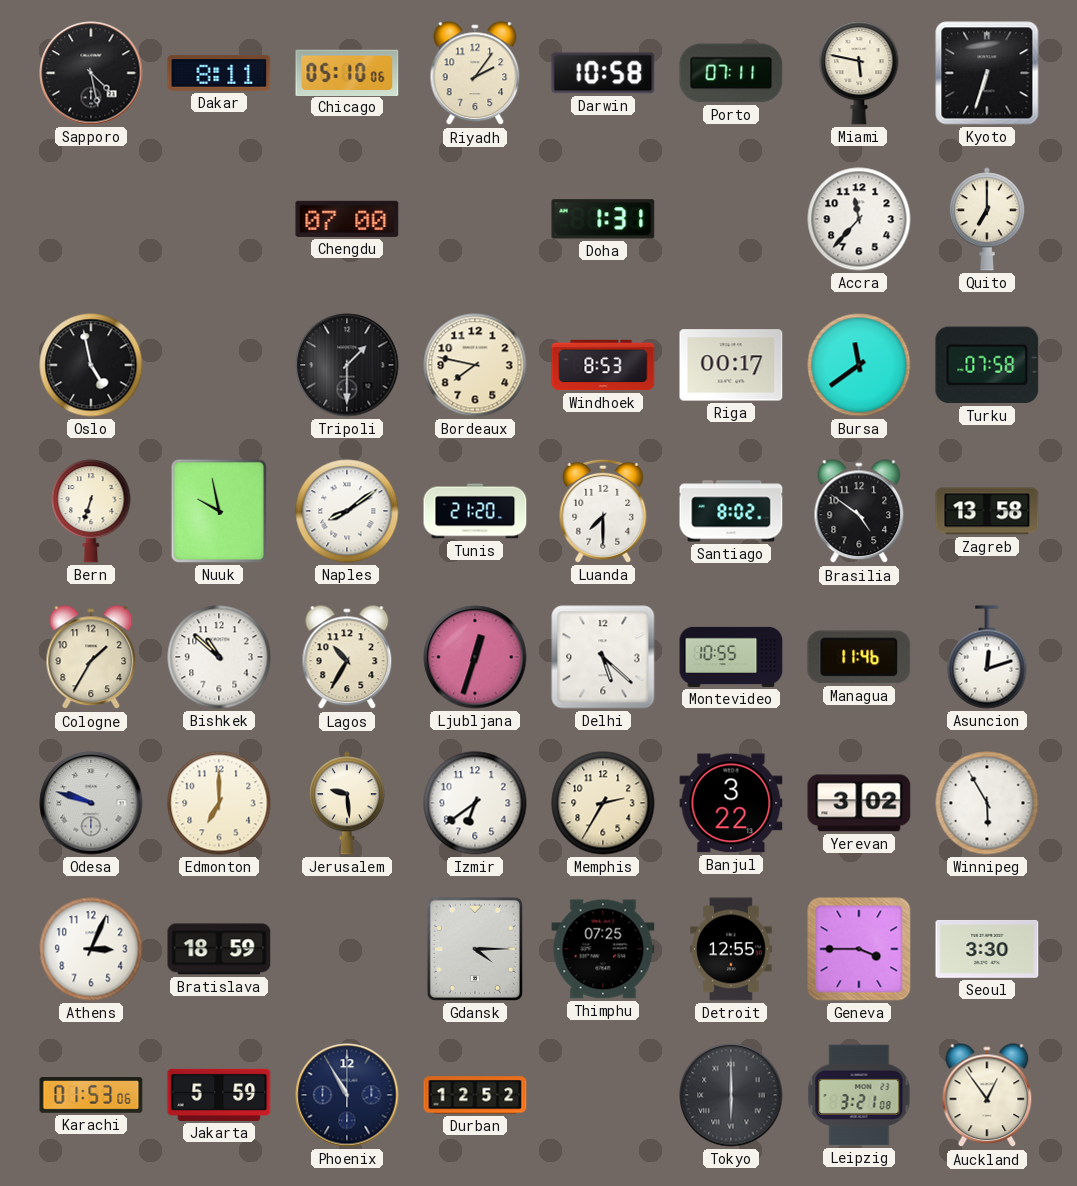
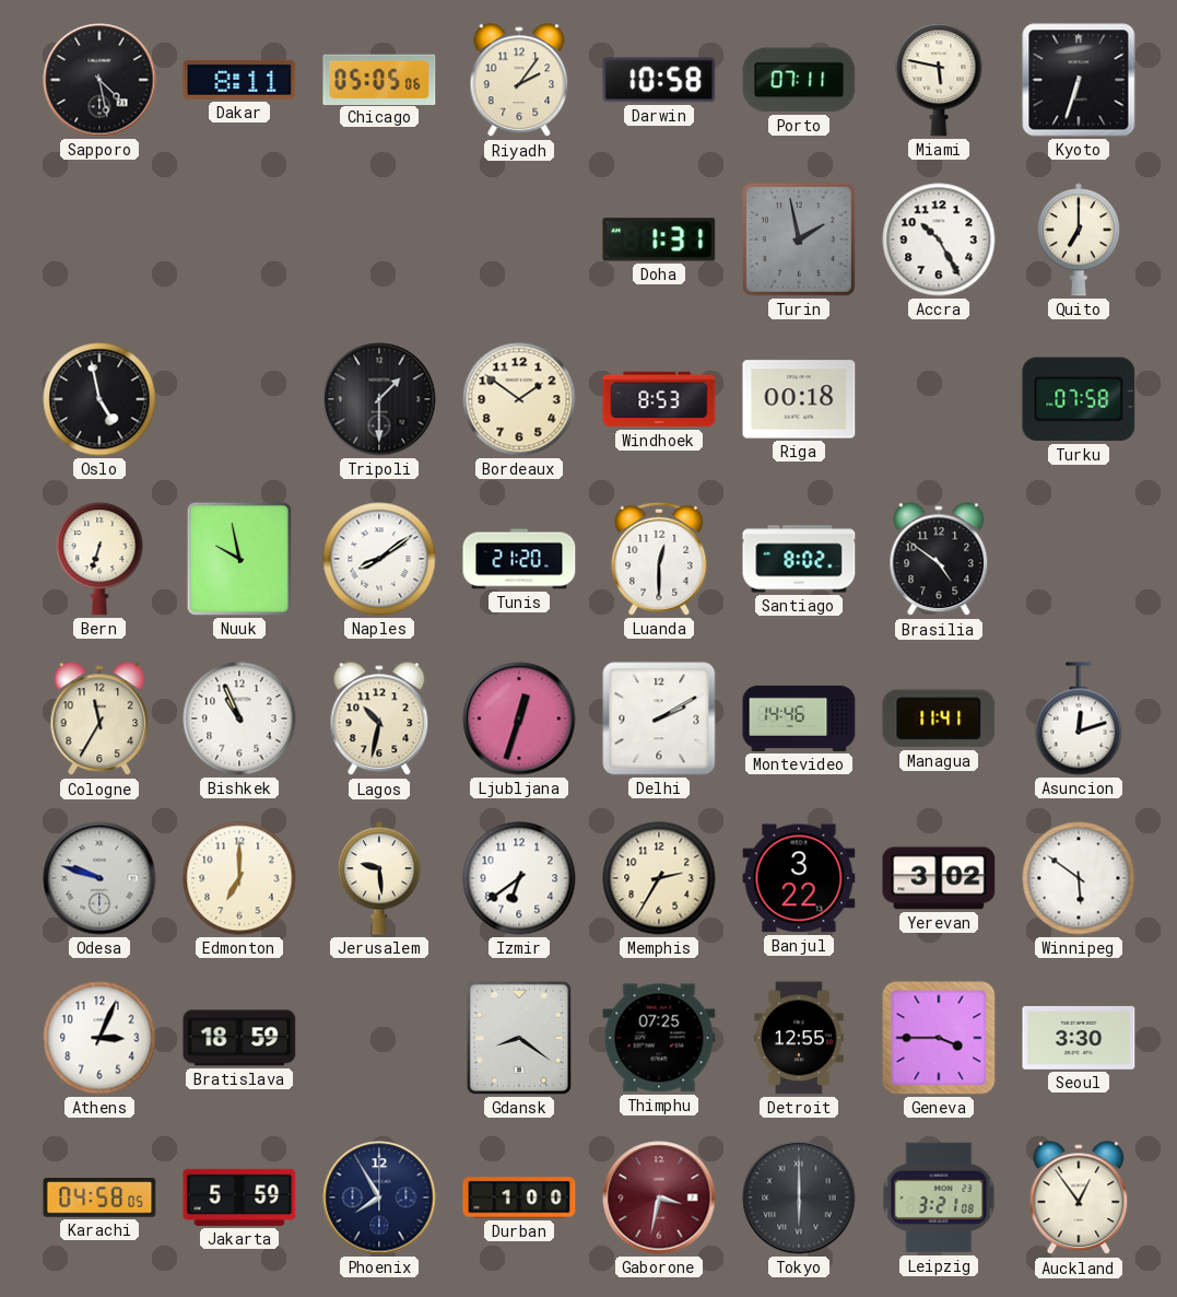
Chicago: 05:10 -> 05:05 (379, 79)
Chengdu: 07:00 -> none (347, 219)
Turin: none -> 1:58 (799, 239)
Accra: 11:37 -> 10:25 (939, 239)
Bordeaux: 7:47 -> 1:51 (519, 399)
Riga: 00:17 -> 00:18 (799, 399)
Bursa: 11:39 -> none (859, 365)
Luanda: 7:30 -> 12:30 (659, 559)
Zagreb: 13:58 -> none (987, 511)
Cologne: 1:35 -> 11:35 (99, 720)
Bishkek: 10:52 -> 10:56 (239, 718)
Lagos: 10:35 -> 10:32 (379, 720)
Delhi: 5:22 -> 2:10 (659, 718)
Montevideo: 10:55 -> 14:46 (799, 718)
Managua: 11:46 -> 11:41 (939, 718)
Winnipeg: 5:55 -> 5:51 (1079, 878)
Gdansk: 4:15 -> 8:21 (519, 1038)
Karachi: 01:53 -> 04:58 (99, 1197)
Phoenix: 10:55 -> 7:55 (379, 1197)
Durban: 12:52 -> 1:00 (519, 1197)
Gaborone: none -> 3:32 (659, 1197)
